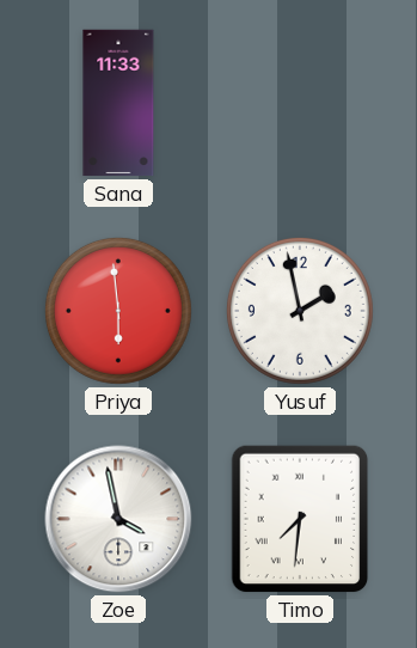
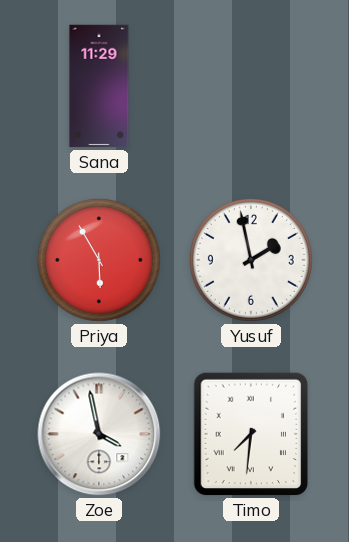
Sana: 11:33 -> 11:29 (99, 86)
Priya: 5:59 -> 5:55 (99, 260)
